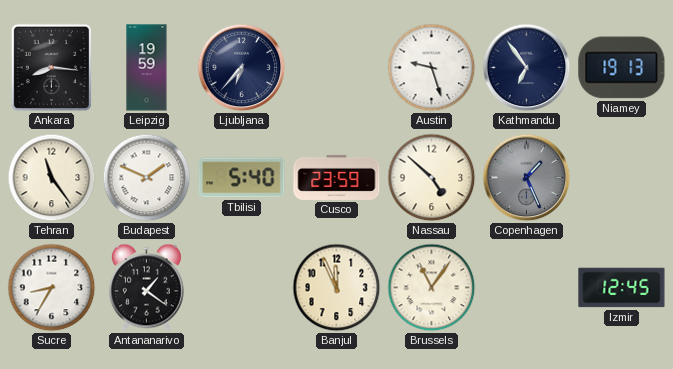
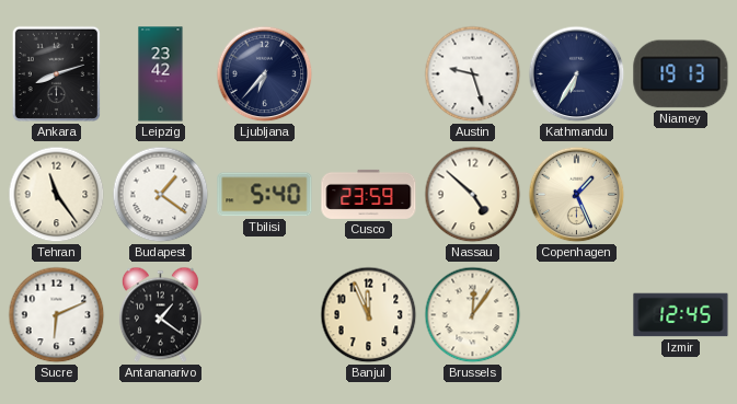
Ankara: 8:16 -> 8:12 (56, 73)
Leipzig: 19:59 -> 23:42 (161, 74)
Kathmandu: 6:54 -> 6:35 (577, 74)
Budapest: 1:49 -> 1:21 (161, 195)
Copenhagen dial: grey -> cream (577, 195)
Sucre: 8:35 -> 6:11 (57, 315)
Brussels: 11:06 -> 12:06 (473, 315)
